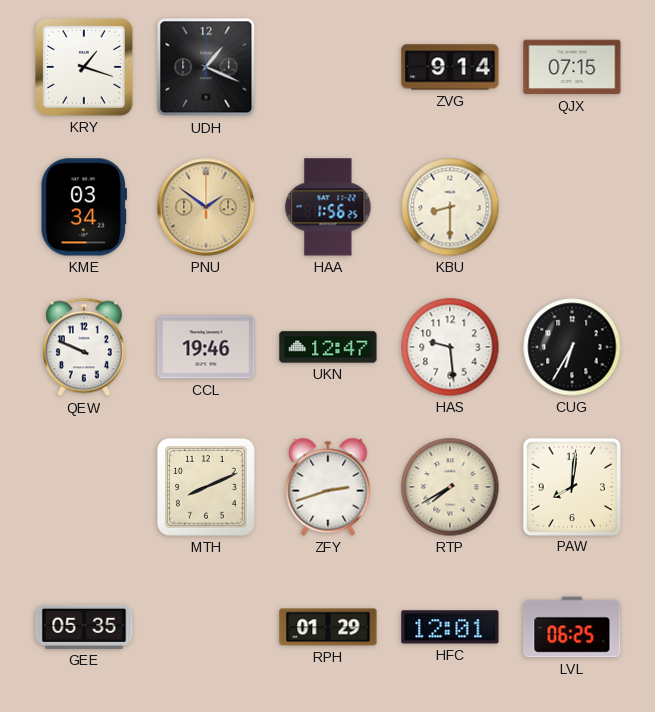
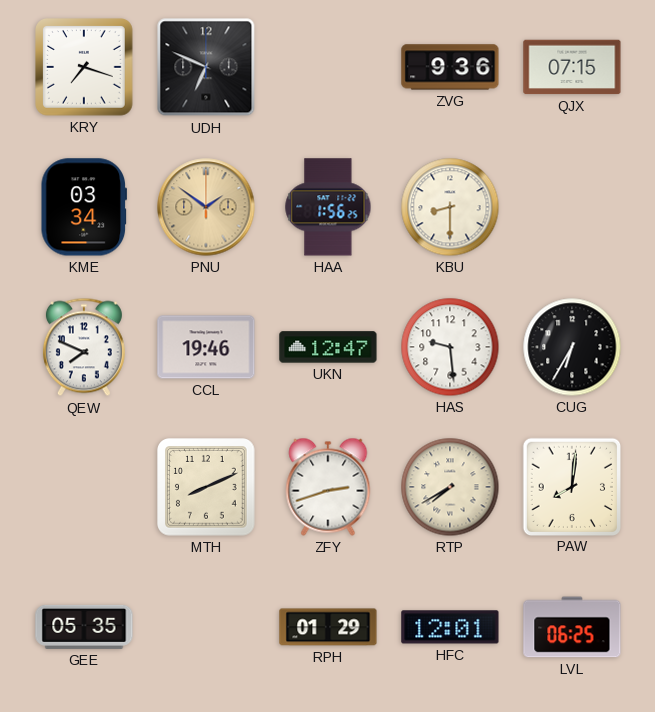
KRY: 1:18 -> 7:18 (85, 68)
UDH: 1:19 -> 6:49 (206, 67)
ZVG: 9:14 -> 9:36 (450, 67)
QEW: 9:49 -> 7:49 (84, 347)
